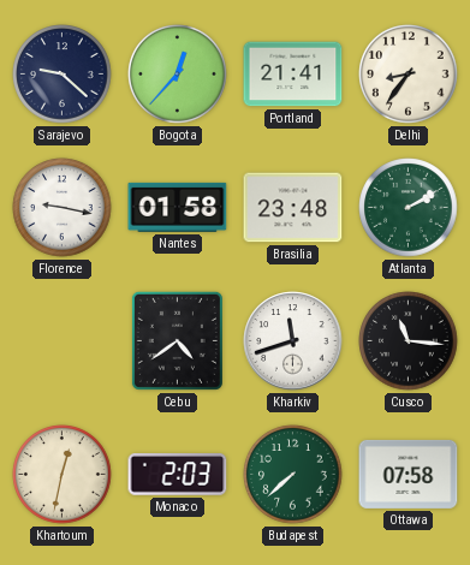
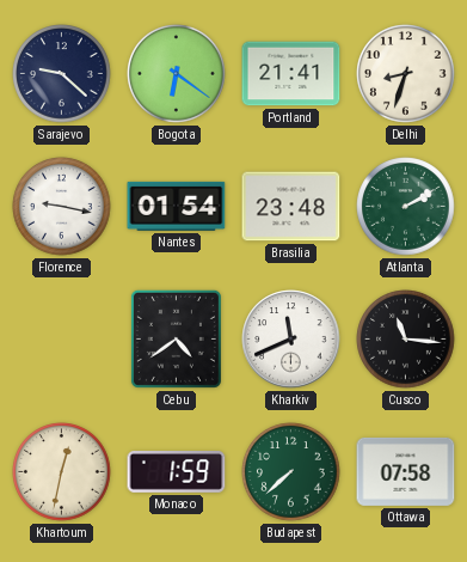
Bogota: 12:37 -> 6:21 (177, 74)
Delhi: 8:36 -> 8:33 (406, 74)
Nantes: 01:58 -> 01:54 (177, 206)
Kharkiv: 11:42 -> 11:41 (291, 340)
Monaco: 2:03 -> 1:59 (177, 472)
